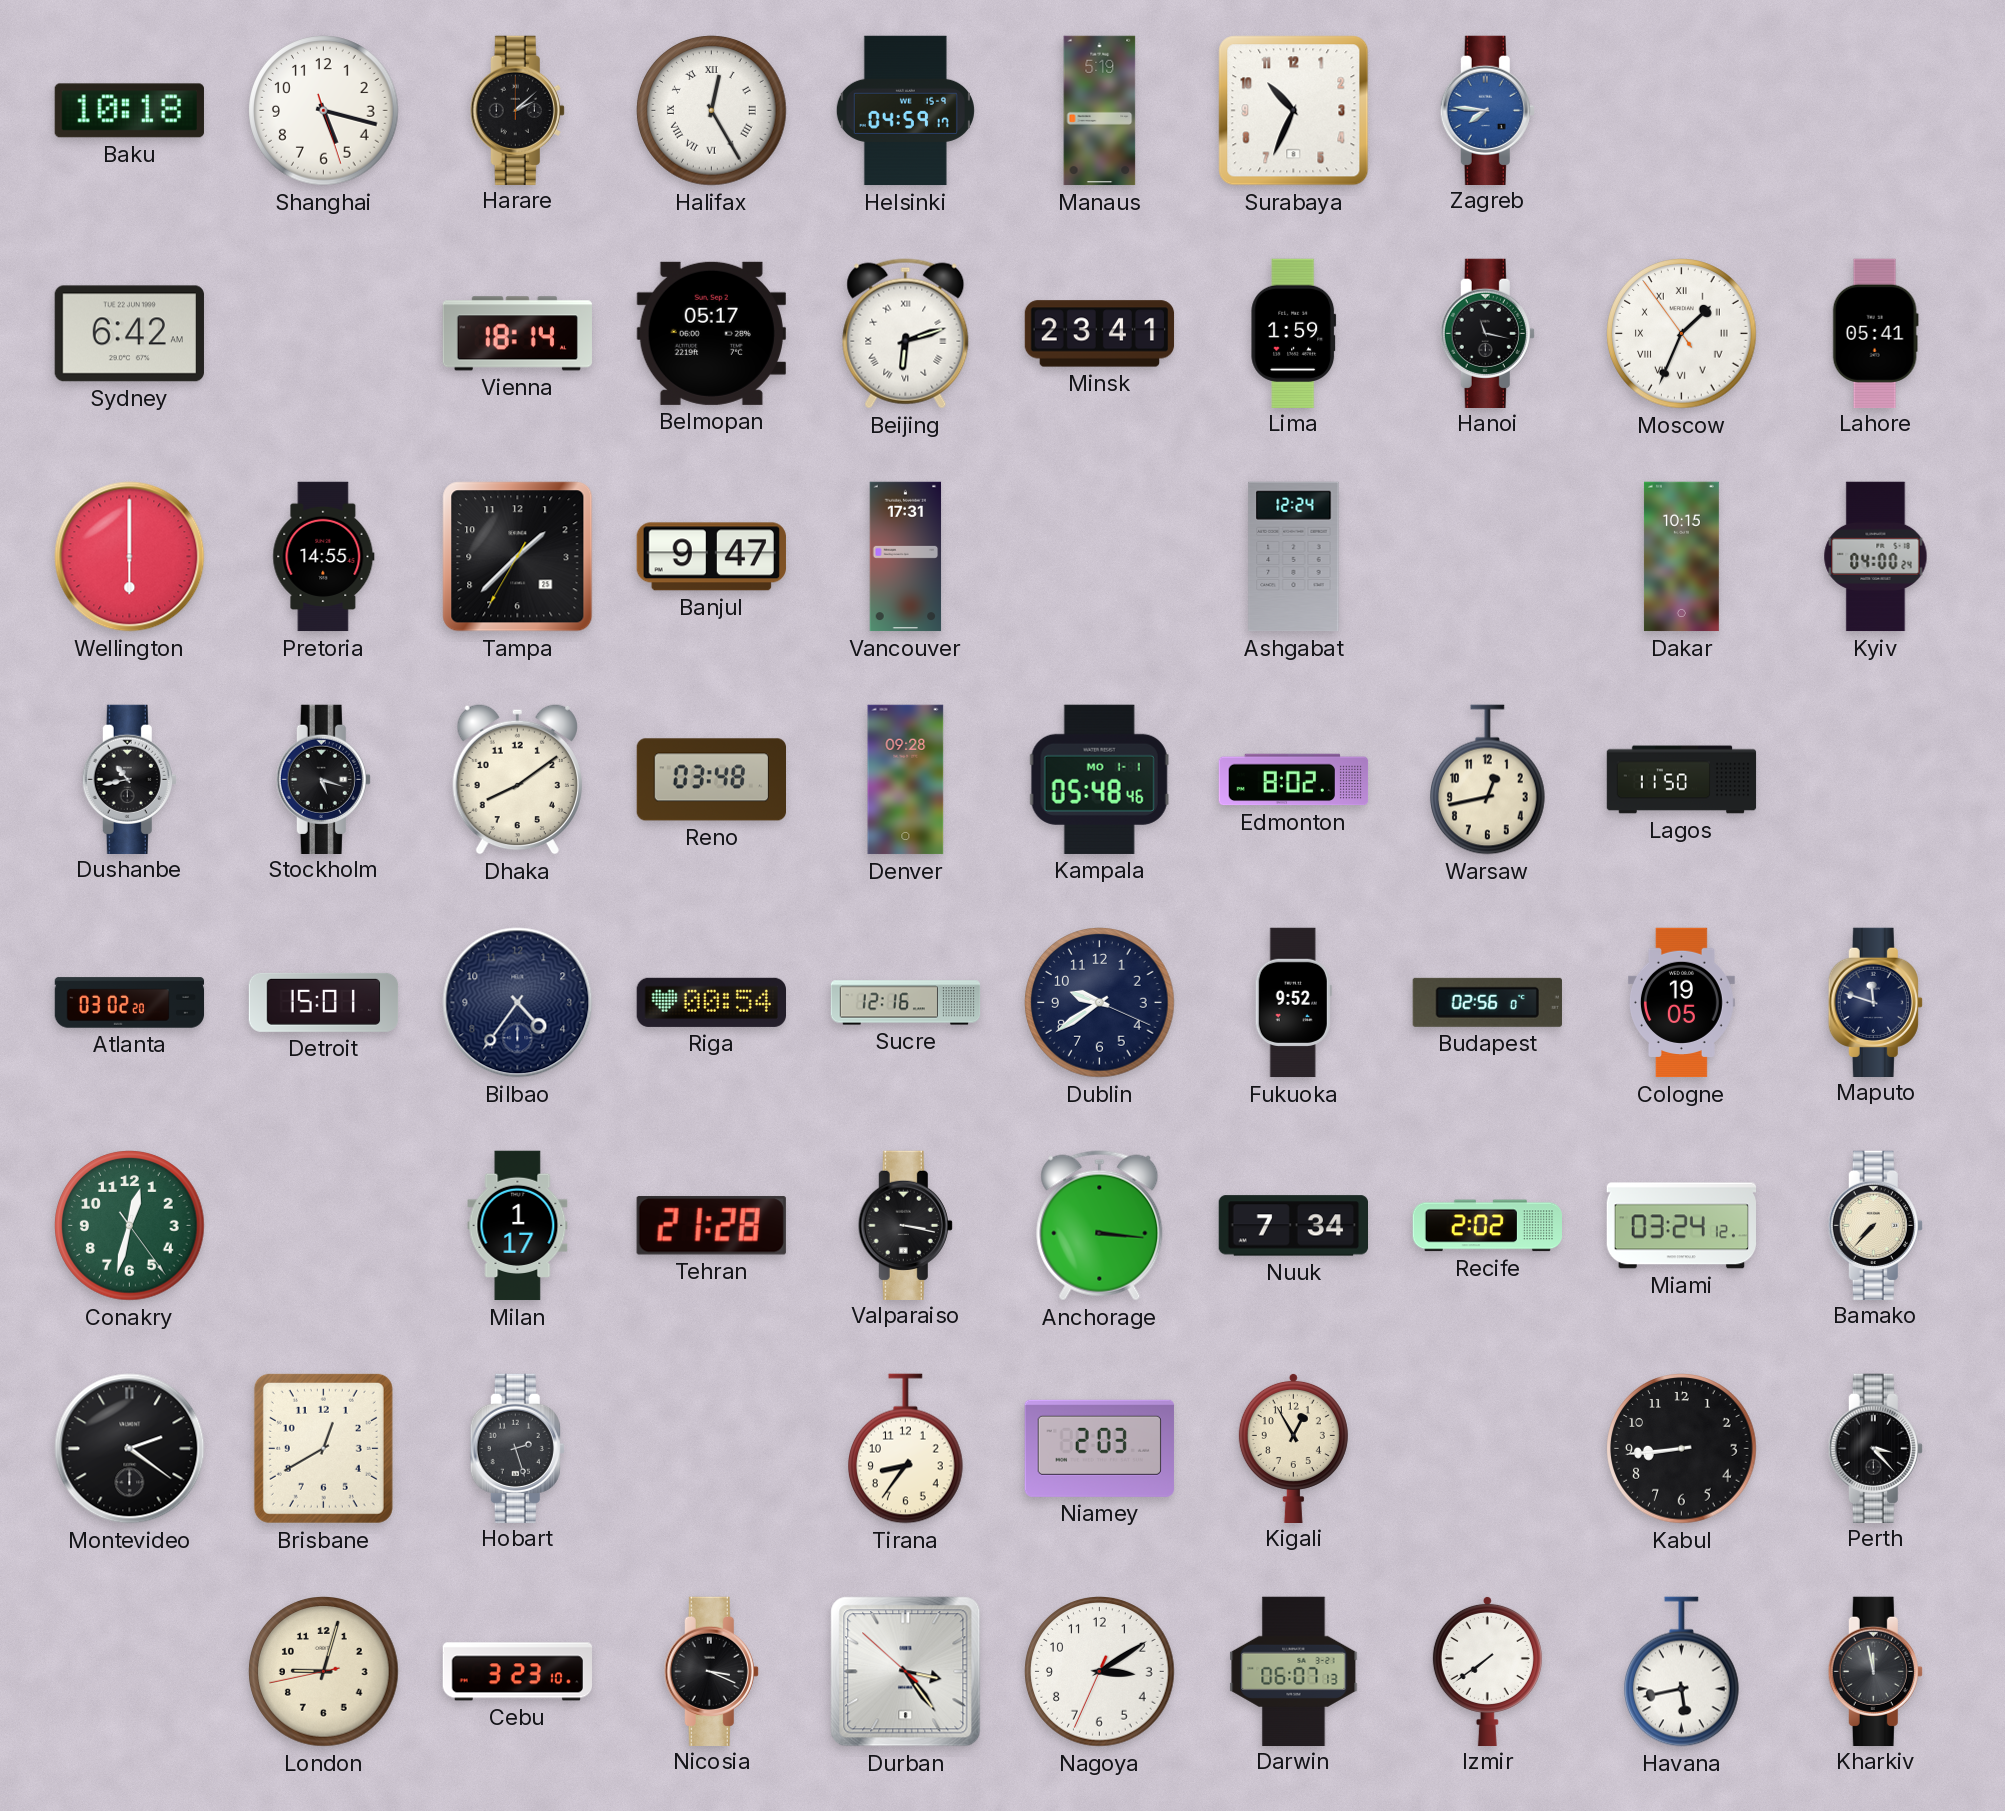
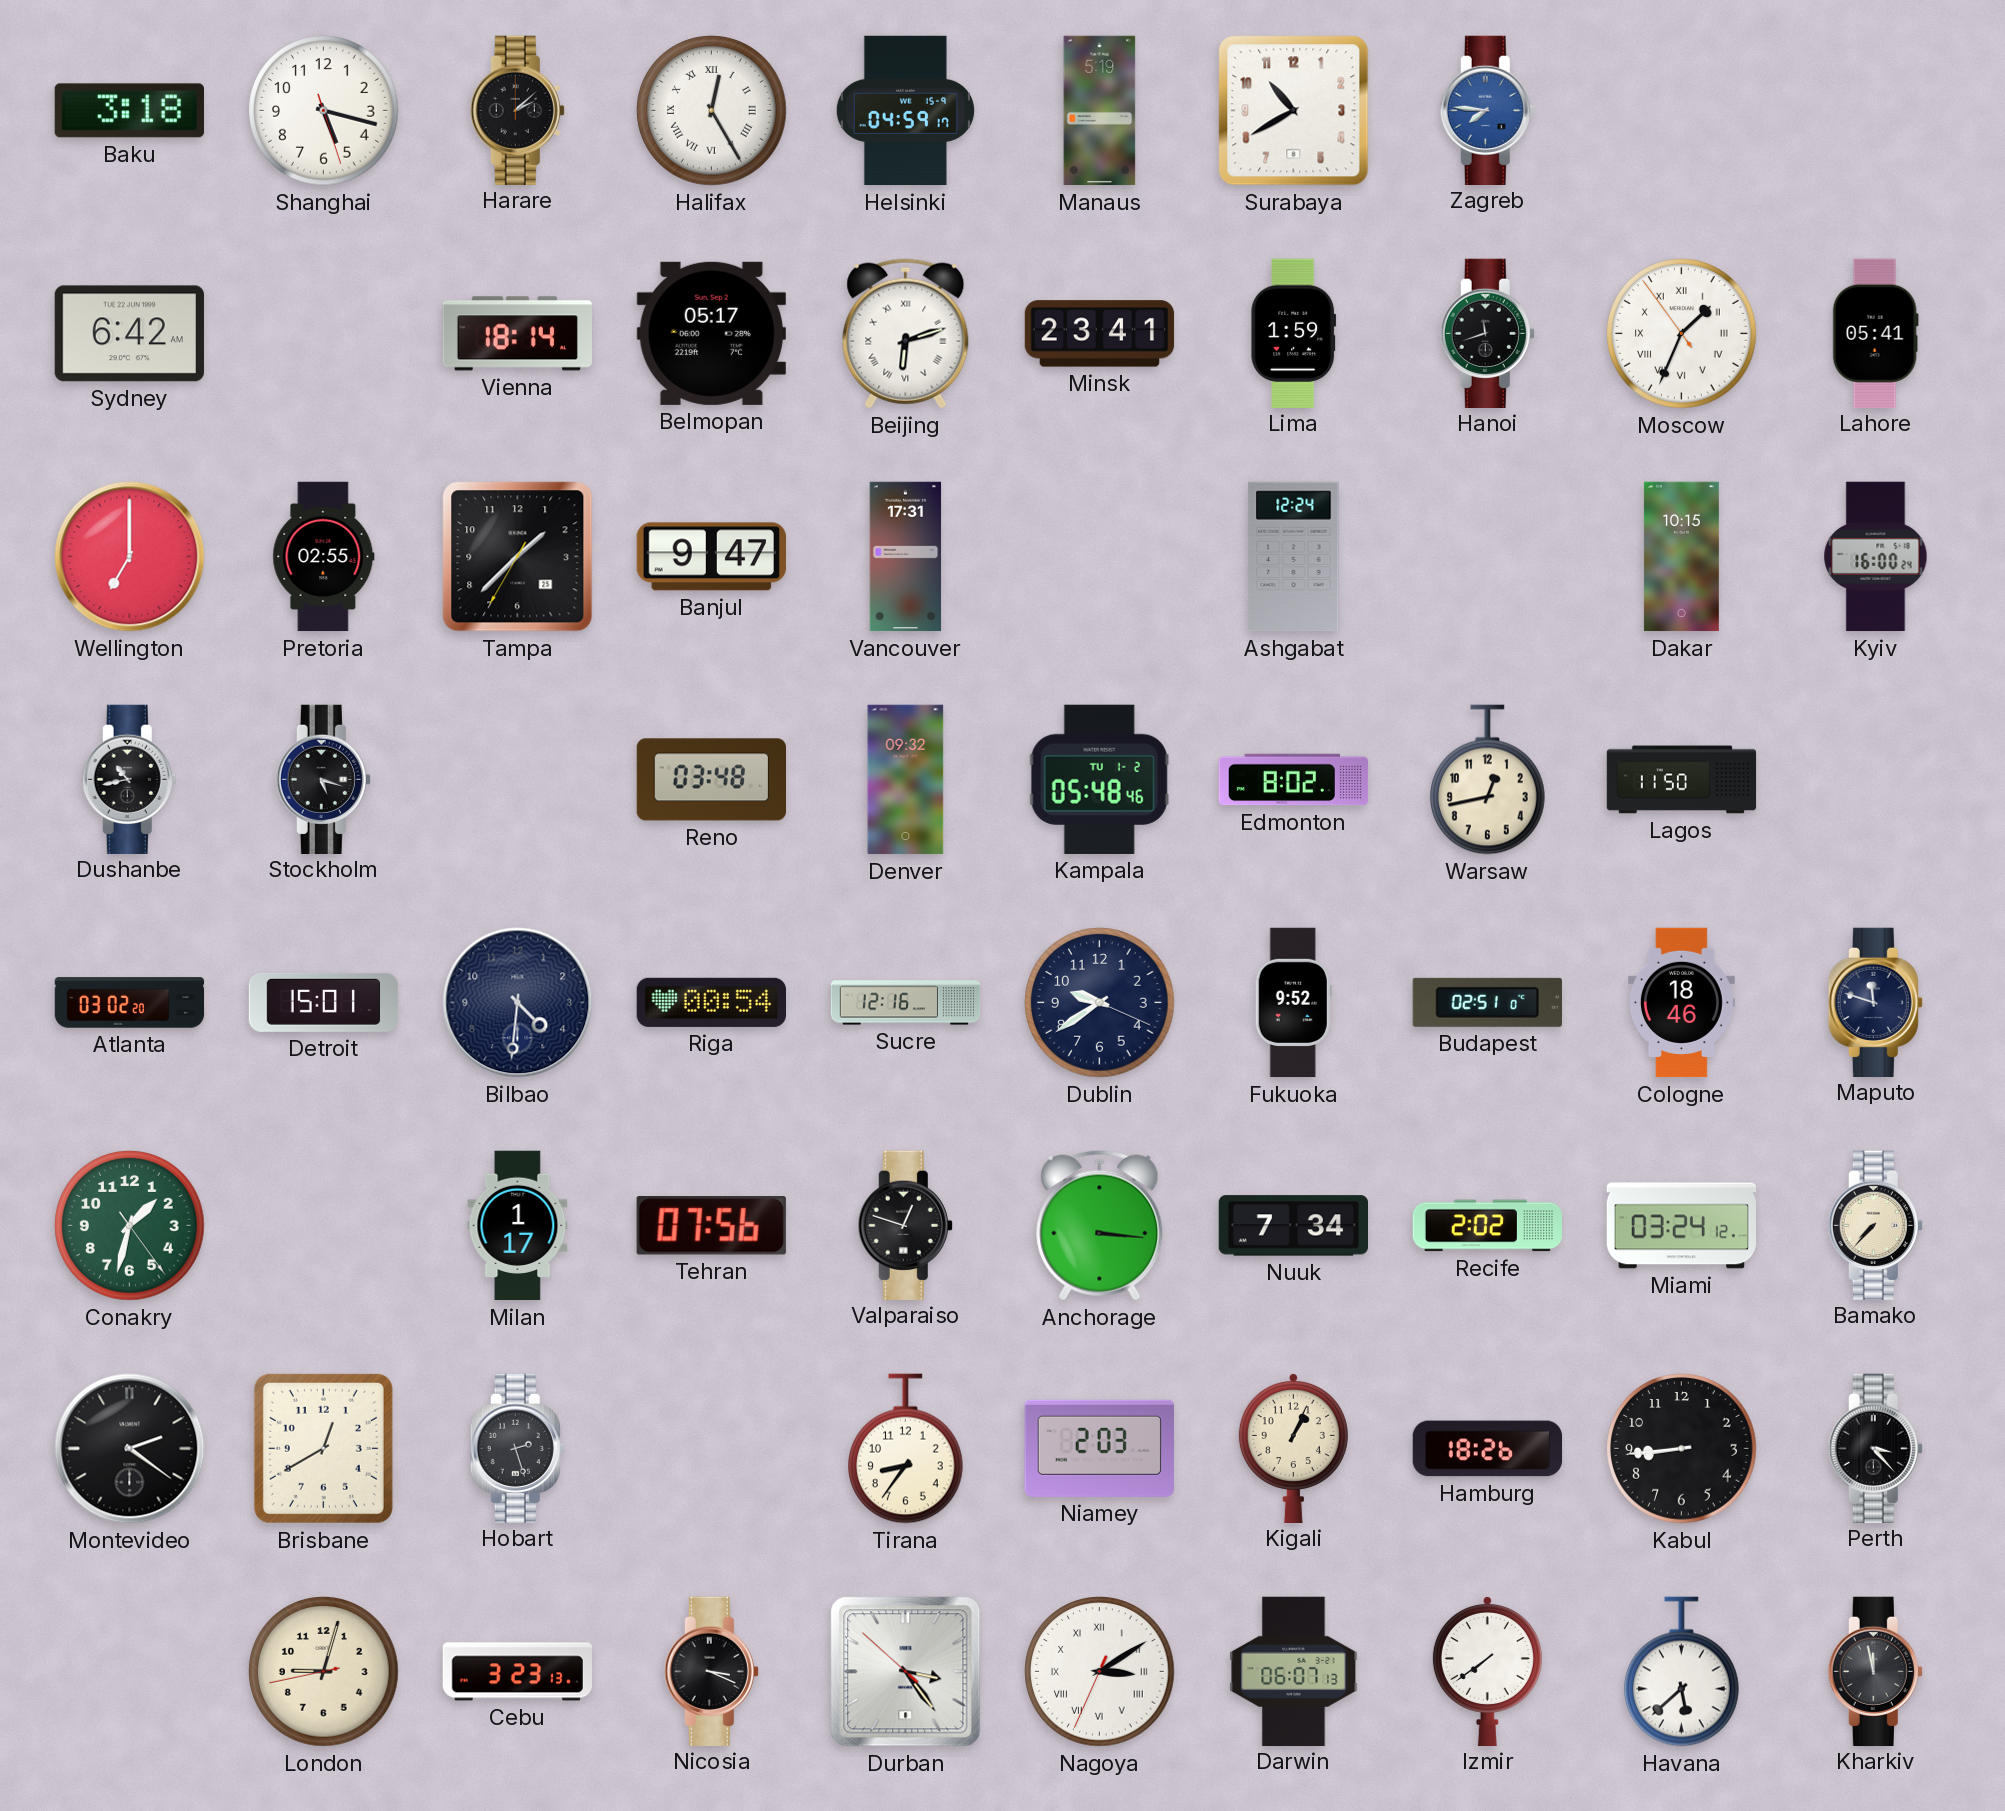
Baku: 10:18 -> 3:18 (129, 111)
Surabaya: 10:34 -> 10:40 (1294, 111)
Hanoi: 11:17 -> 11:42 (1487, 333)
Wellington: 6:00 -> 7:00 (130, 557)
Pretoria: 14:55 -> 02:55 (324, 557)
Kyiv: 04:00 -> 16:00 (1876, 557)
Dhaka: 8:09 -> none (517, 779)
Denver: 09:28 -> 09:32 (906, 780)
Kampala date: MO 1-1 -> TU 1-2 (1099, 779)
Bilbao: 4:36 -> 4:31 (518, 1003)
Budapest: 02:56 -> 02:51 (1487, 1002)
Cologne: 19:05 -> 18:46 (1681, 1003)
Conakry: 12:32 -> 1:32 (130, 1226)
Tehran: 21:28 -> 07:56 (711, 1226)
Valparaiso: 3:17 -> 12:48 (905, 1225)
Kigali: 12:55 -> 1:04 (1293, 1447)
Hamburg: none -> 18:26 (1488, 1449)
Cebu: 3:23:10 -> 3:23:13 (517, 1672)
Nagoya numerals: Arabic -> Roman (1100, 1672)
Havana: 5:43 -> 5:38 (1682, 1672)
